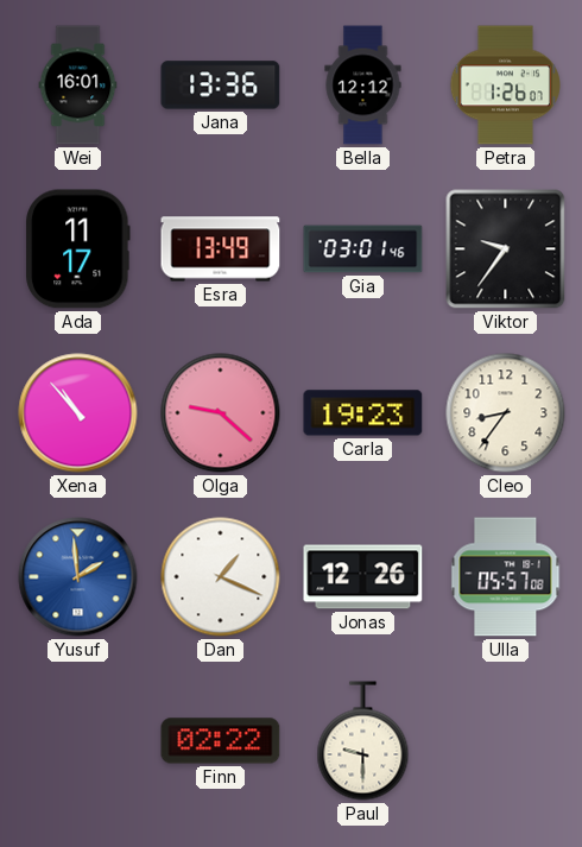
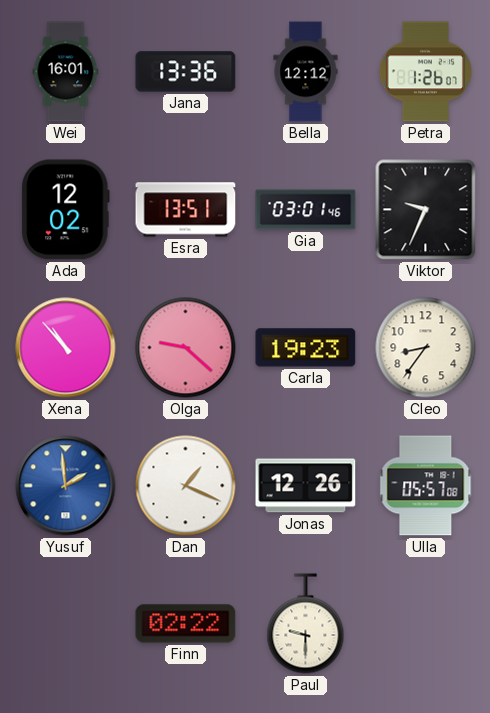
Ada: 11:17 -> 12:02 (66, 210)
Esra: 13:49 -> 13:51 (186, 210)
Viktor: 9:36 -> 9:34 (426, 210)
